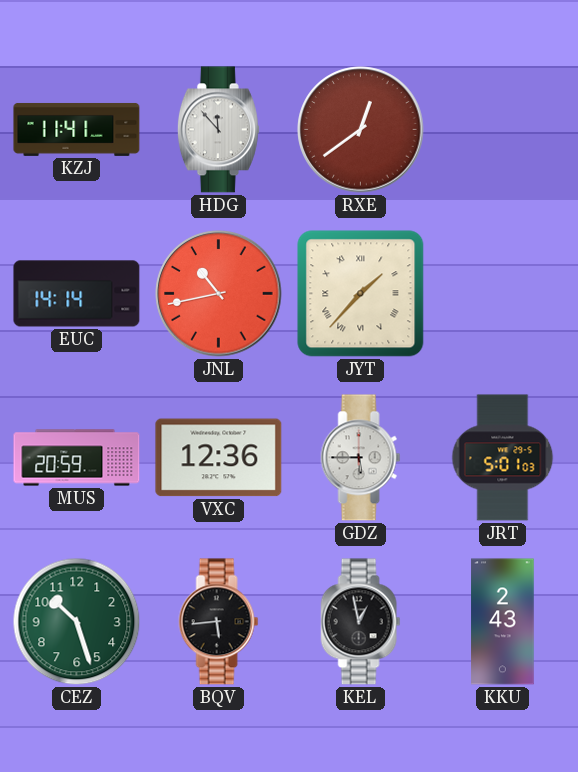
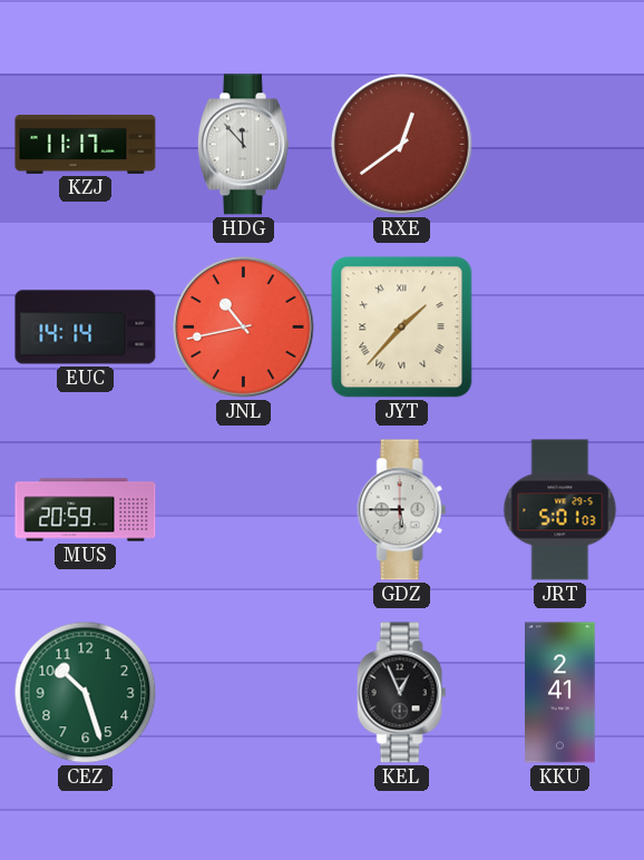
KZJ: 11:41 -> 11:17 (86, 144)
VXC: 12:36 -> none (219, 458)
BQV: 5:44 -> none (219, 622)
KEL: 12:58 -> 12:56 (402, 693)
KKU: 2:43 -> 2:41 (560, 693)
